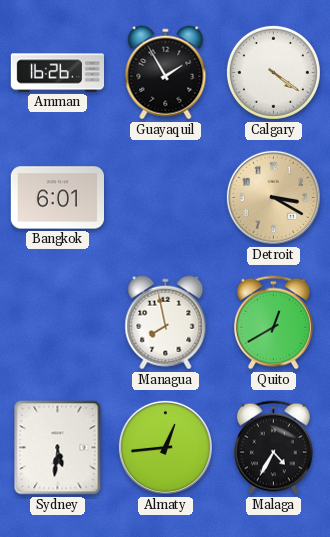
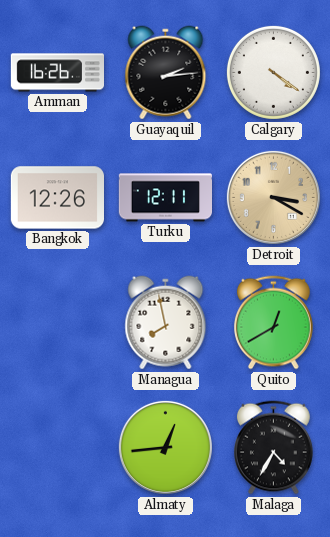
Guayaquil: 1:55 -> 2:14 (166, 73)
Bangkok: 6:01 -> 12:26 (57, 198)
Turku: none -> 12:11 (165, 198)
Sydney: 5:31 -> none (58, 448)
